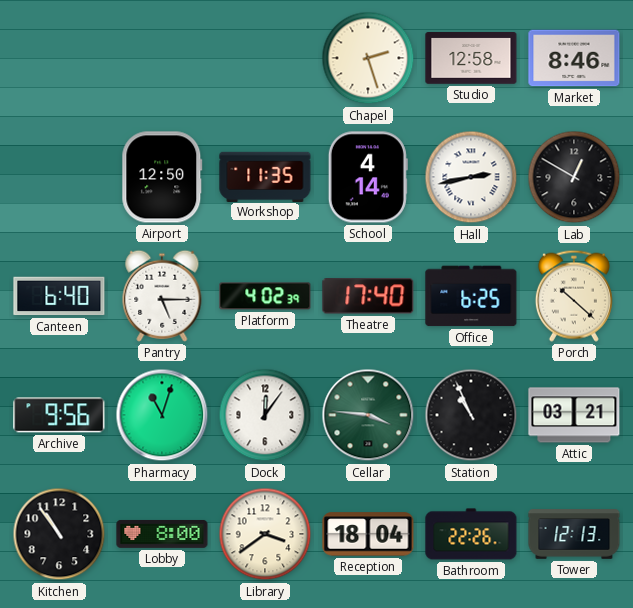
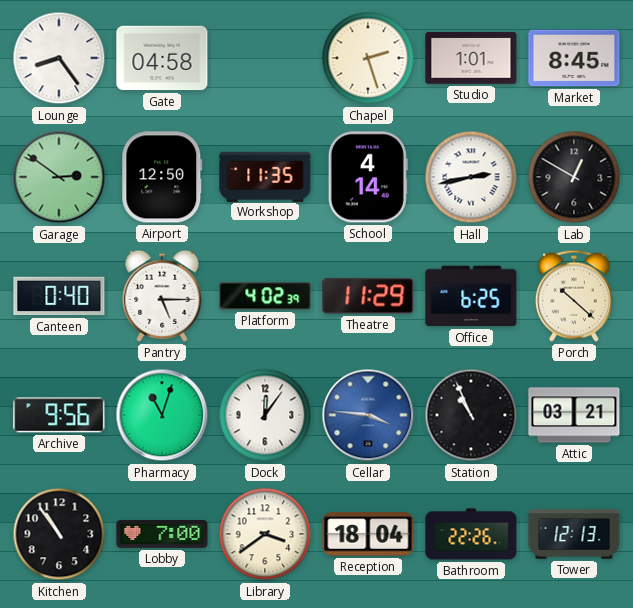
Lounge: none -> 8:24 (59, 58)
Gate: none -> 04:58 (162, 58)
Studio: 12:58 -> 1:01 (471, 58)
Market: 8:46 -> 8:45 (574, 58)
Garage: none -> 2:51 (59, 177)
Canteen: 6:40 -> 0:40 (59, 296)
Theatre: 17:40 -> 11:29 (368, 296)
Cellar dial: green -> blue (368, 415)
Lobby: 8:00 -> 7:00 (162, 534)
